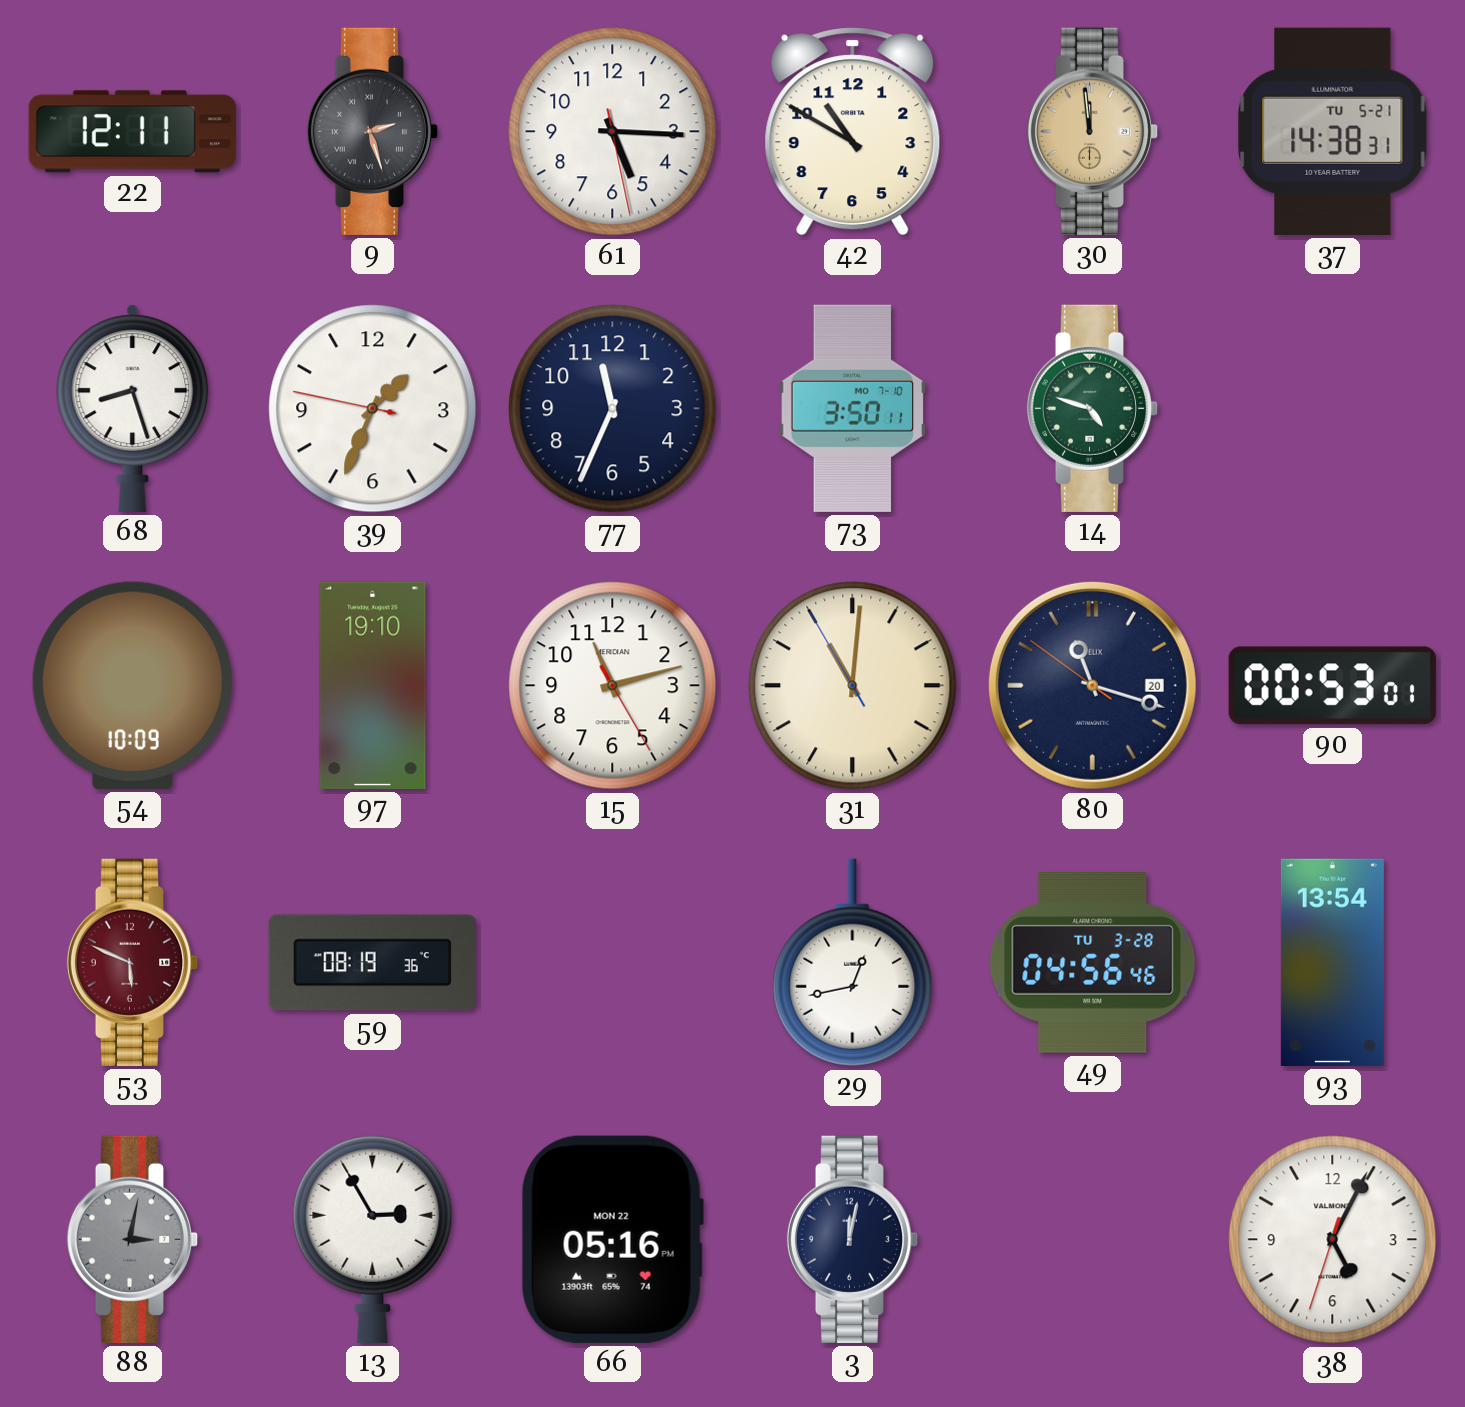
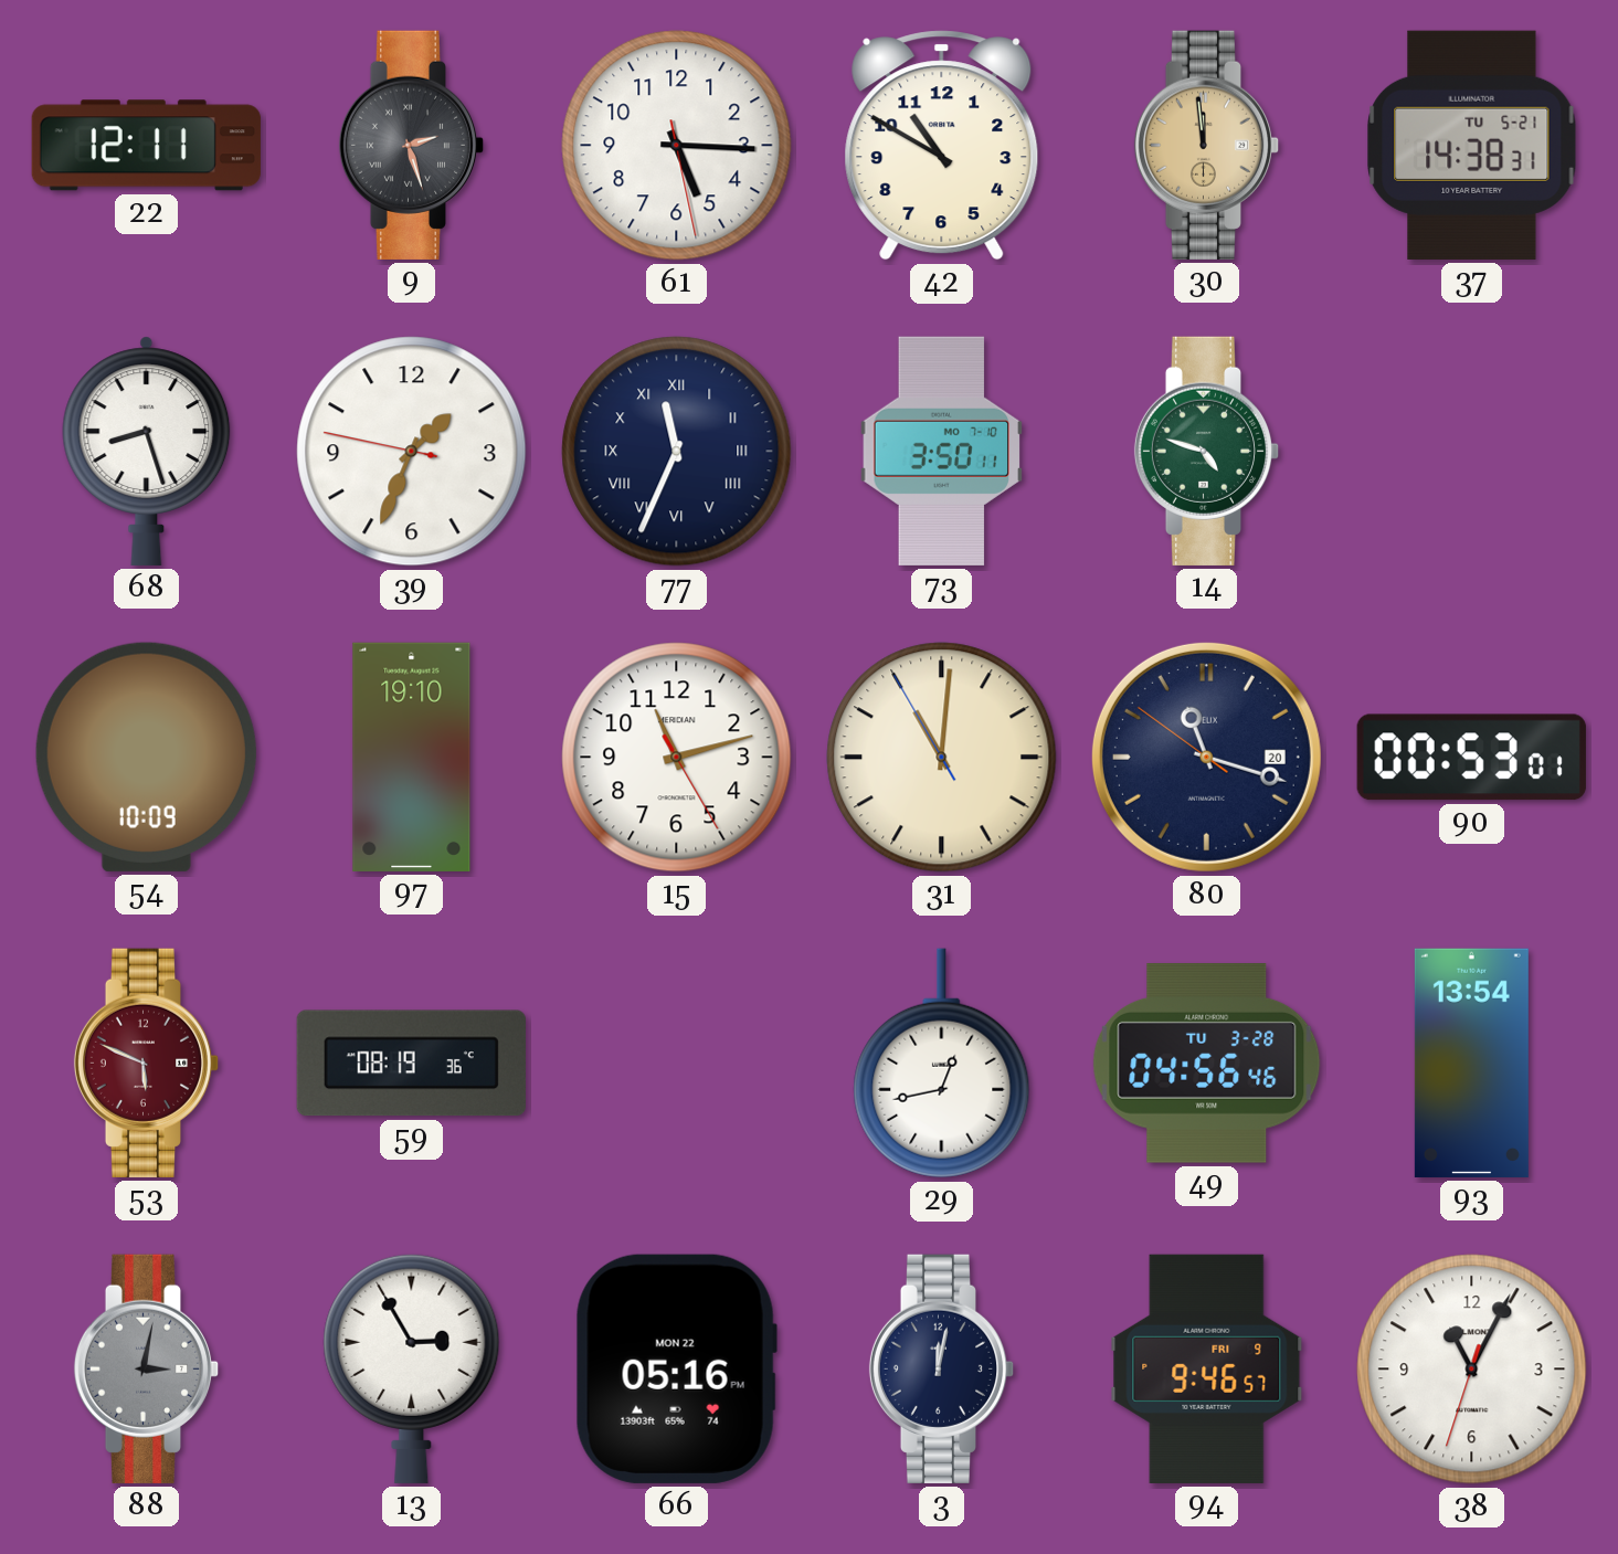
77 numerals: Arabic -> Roman (677, 452)
94: none -> 9:46 (1207, 1368)
38: 5:04 -> 11:04 (1472, 1370)
